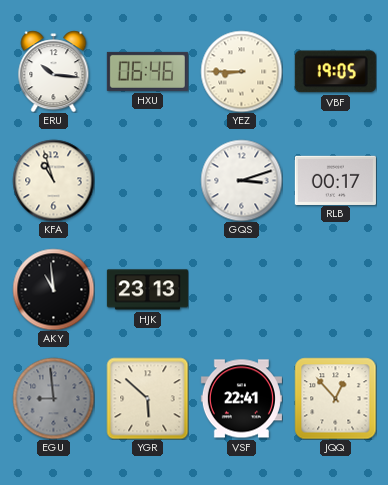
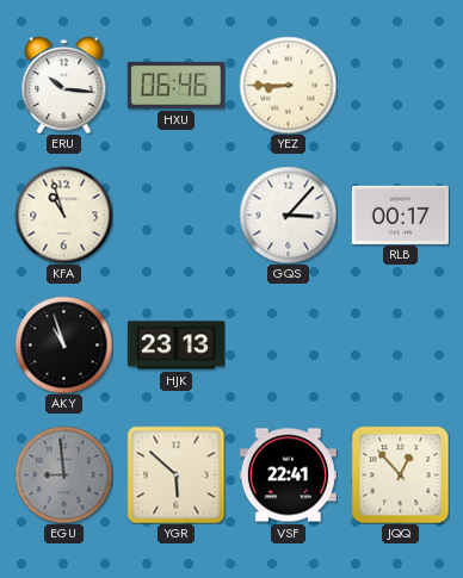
VBF: 19:05 -> none (335, 72)
GQS: 3:12 -> 3:07 (288, 215)
AKY: 10:59 -> 10:57 (63, 344)
